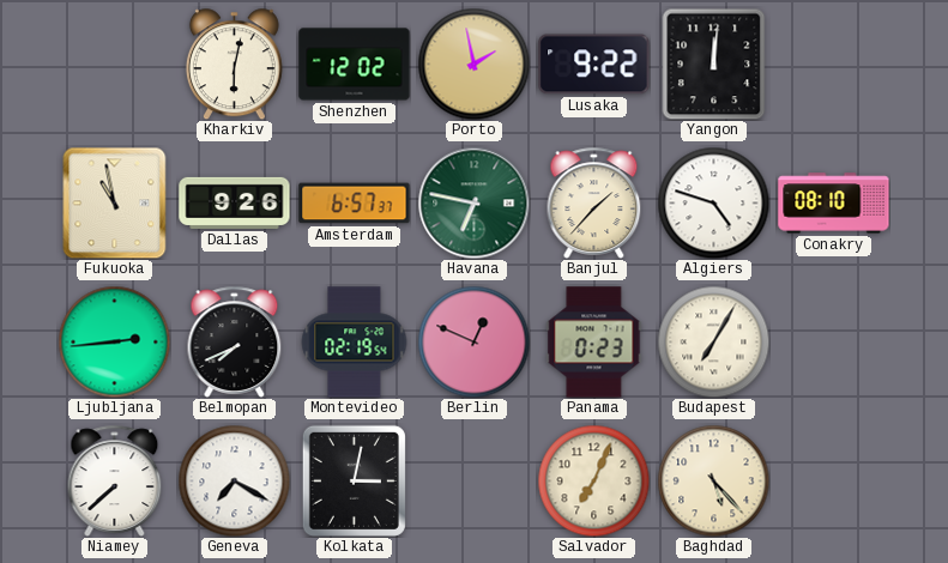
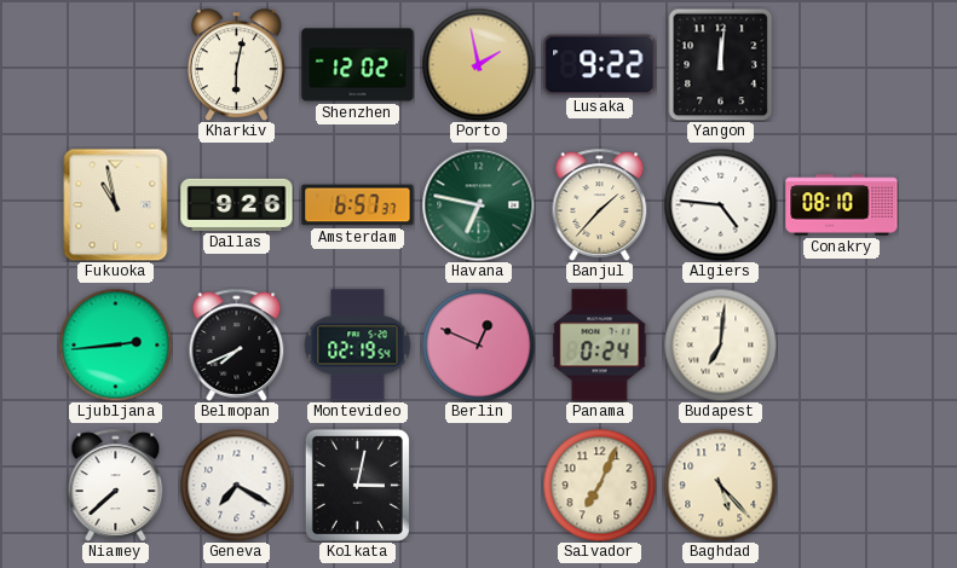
Algiers: 4:48 -> 4:46 (720, 204)
Panama: 0:23 -> 0:24 (600, 346)
Budapest: 7:05 -> 7:01 (720, 344)
